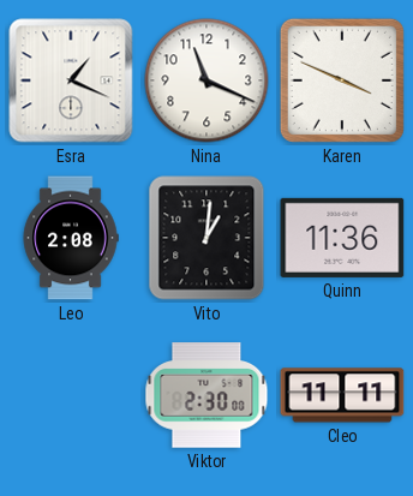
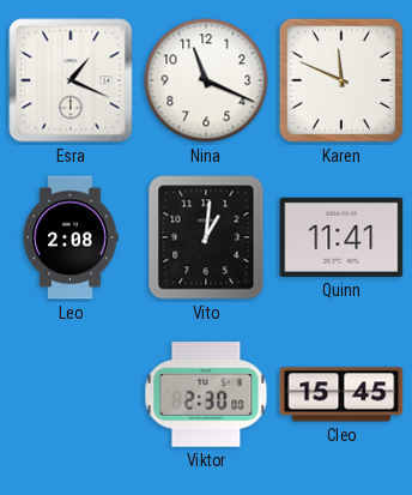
Karen: 3:49 -> 11:49 (341, 80)
Quinn: 11:36 -> 11:41 (341, 237)
Cleo: 11:11 -> 15:45 (341, 394)
